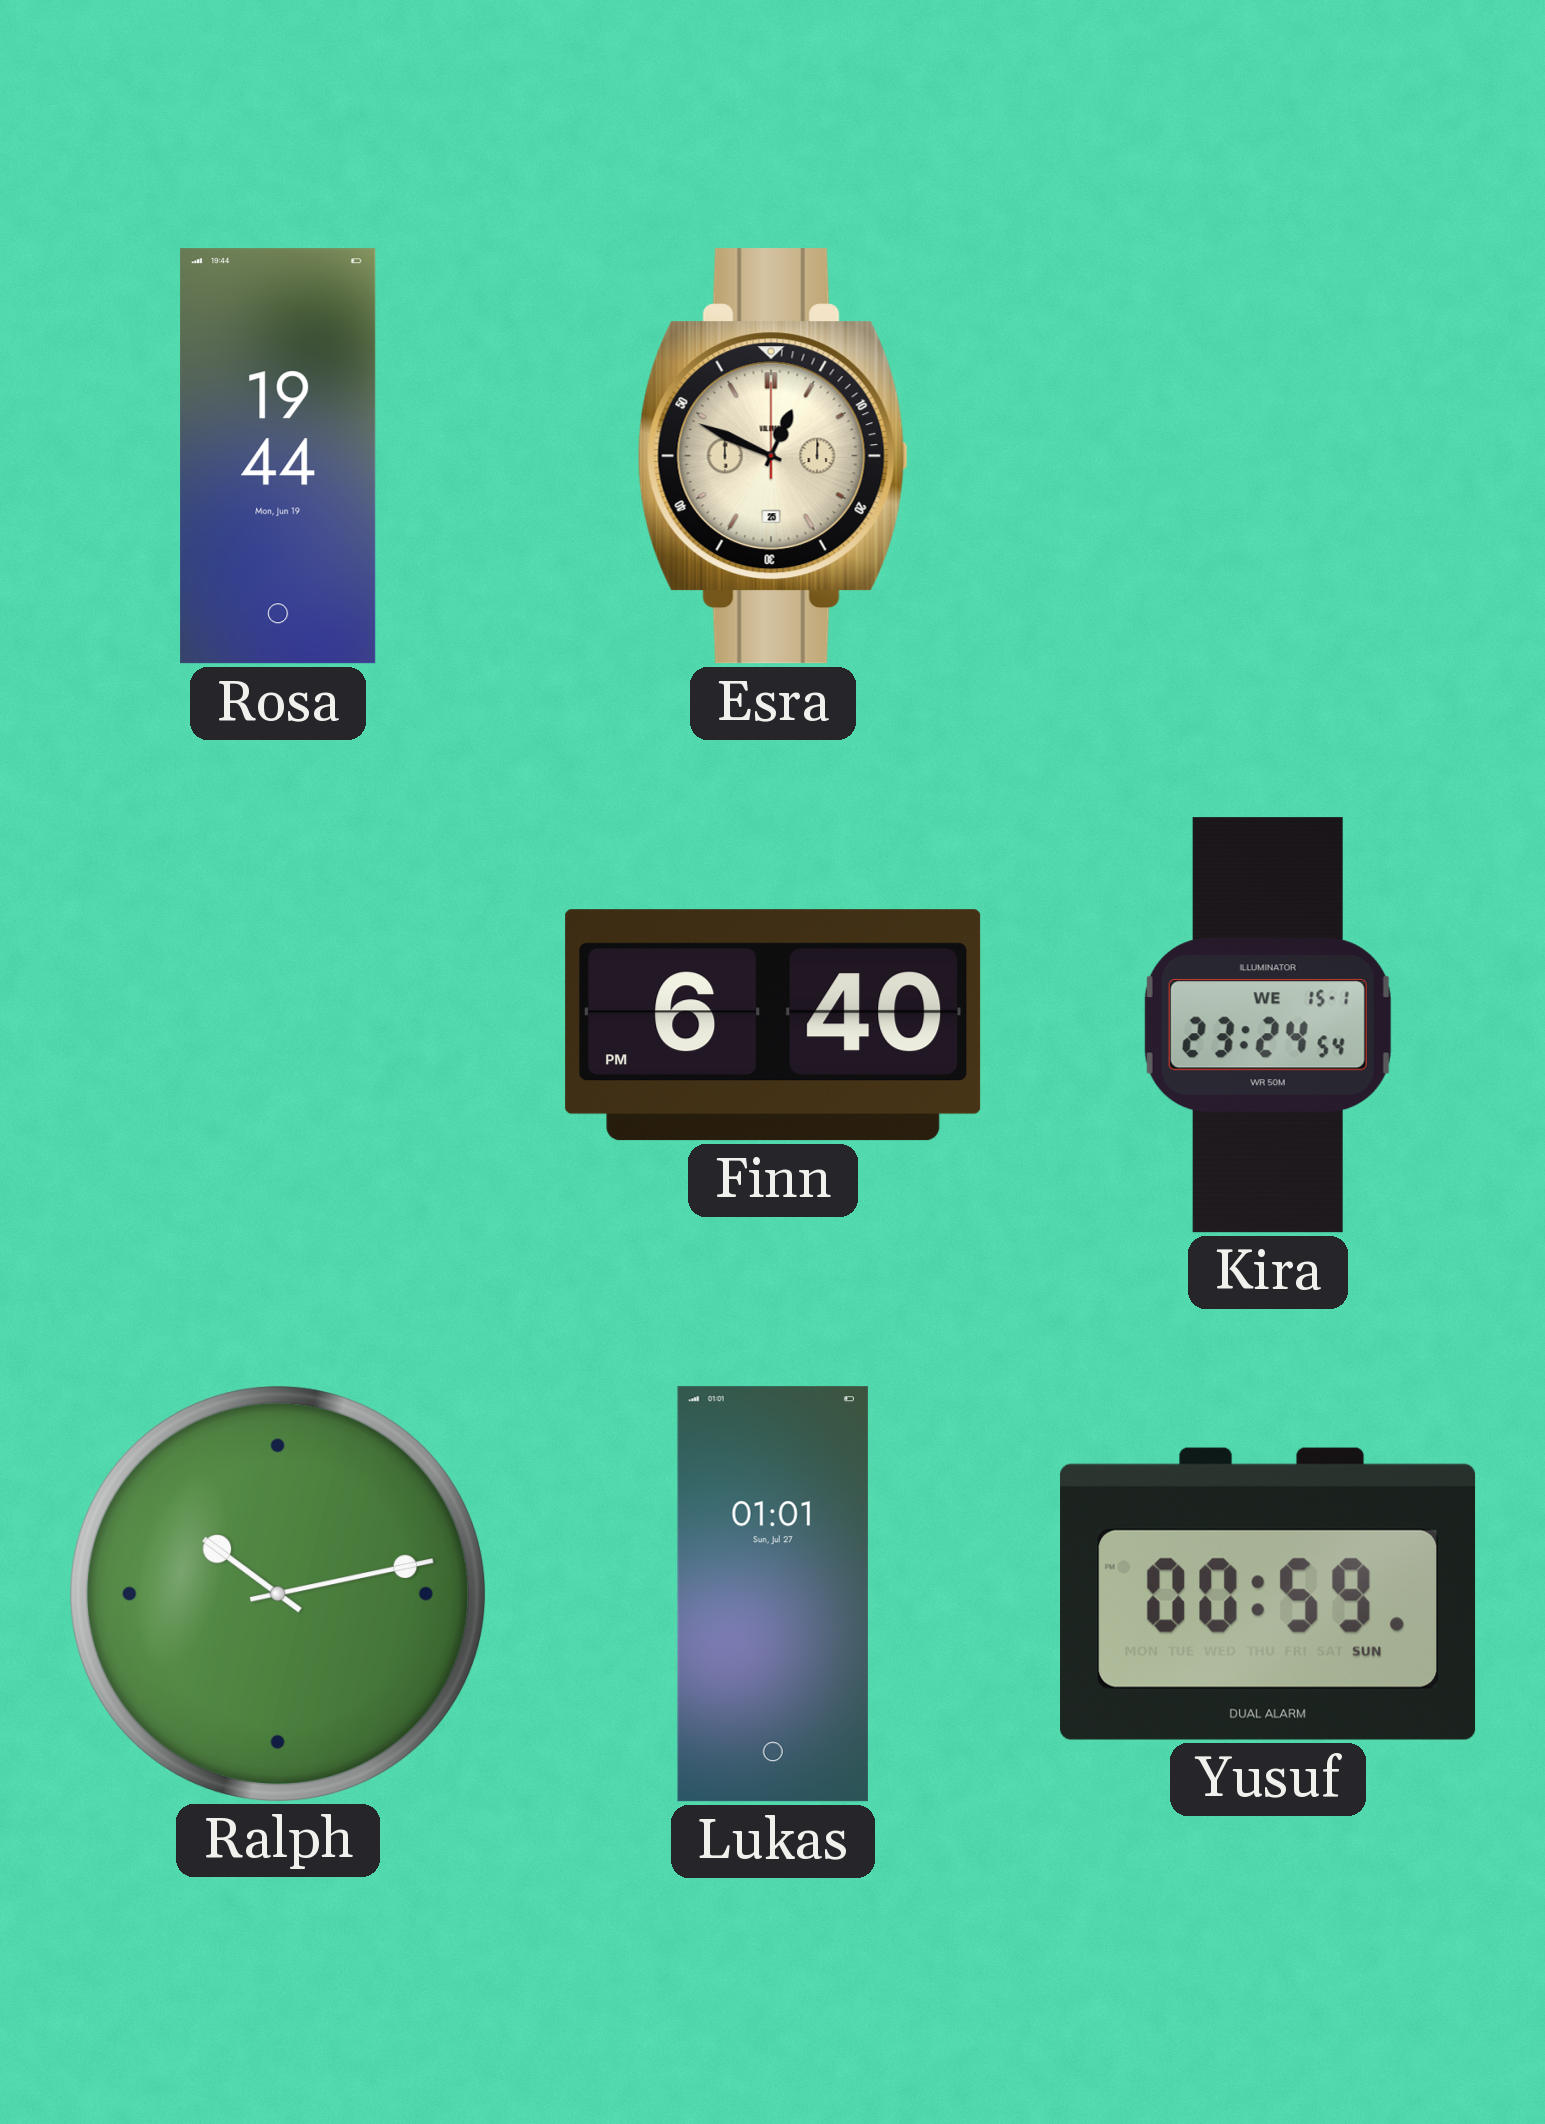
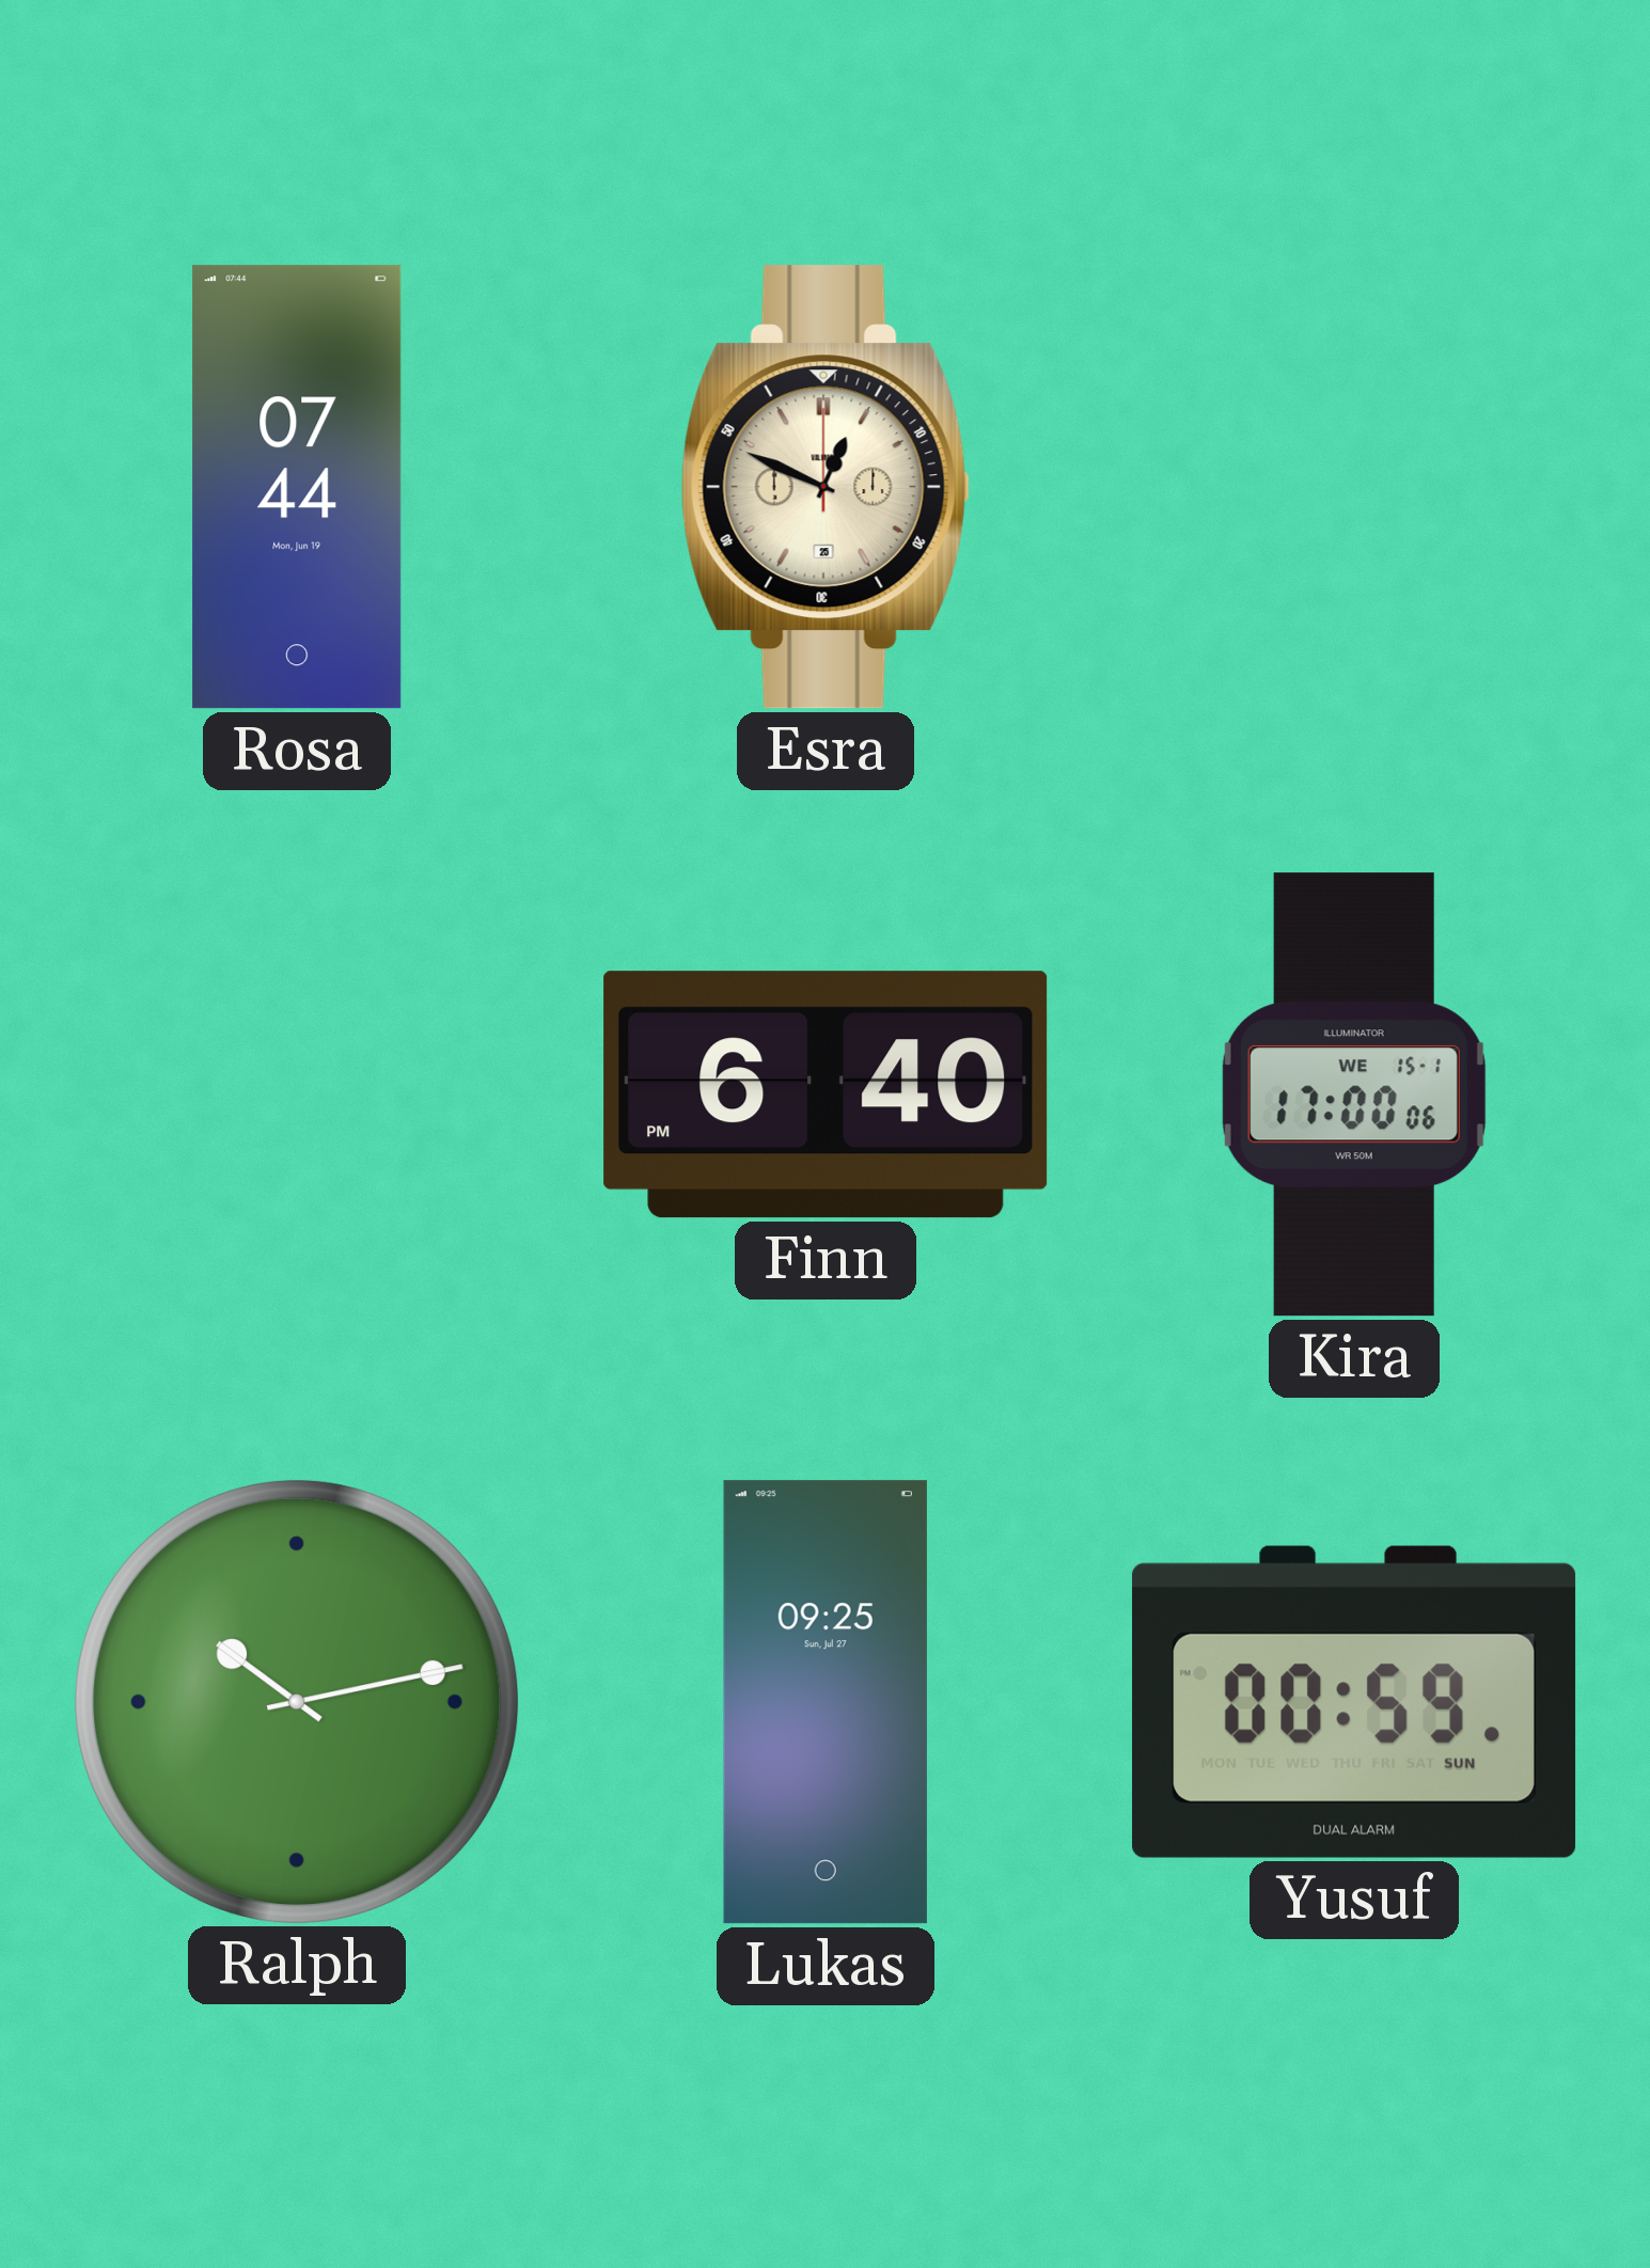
Rosa: 19:44 -> 07:44 (297, 487)
Kira: 23:24 -> 17:00 (1354, 1094)
Lukas: 01:01 -> 09:25 (826, 1702)
